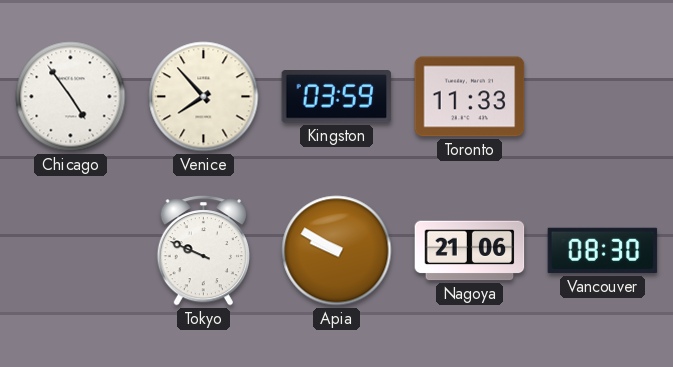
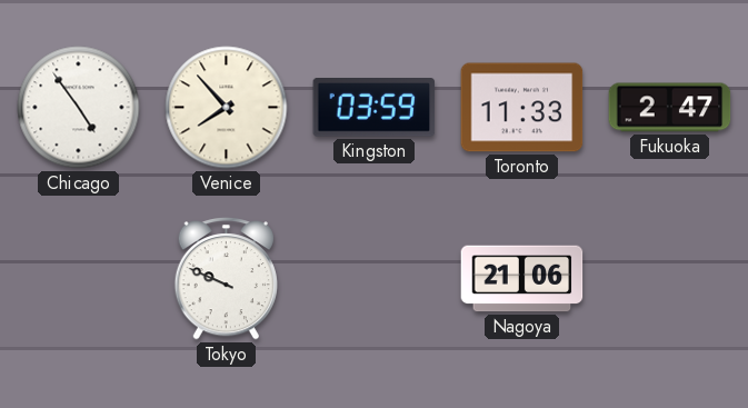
Fukuoka: none -> 2:47 (670, 108)
Apia: 9:50 -> none (337, 251)
Vancouver: 08:30 -> none (603, 251)
